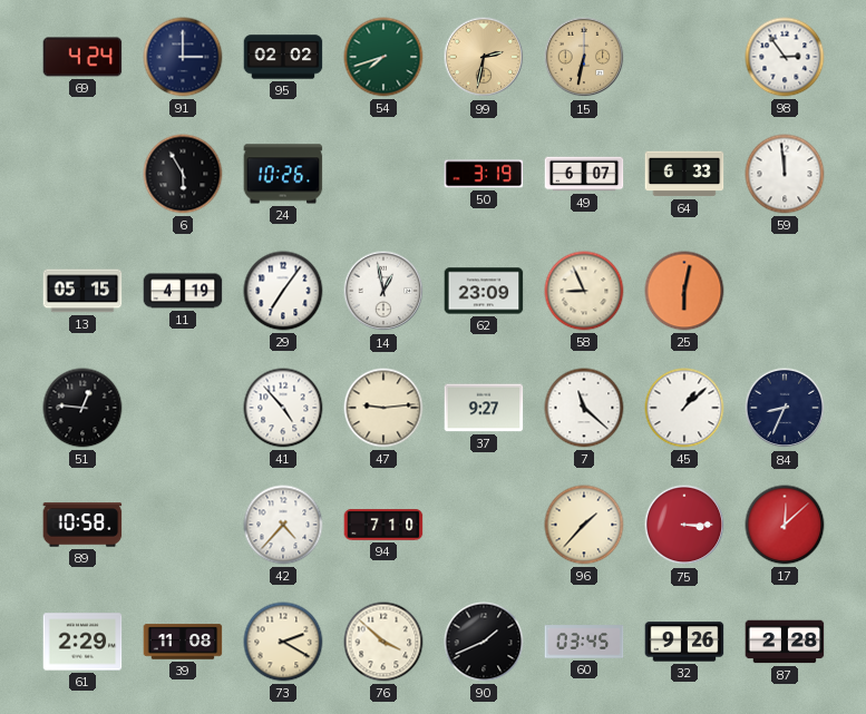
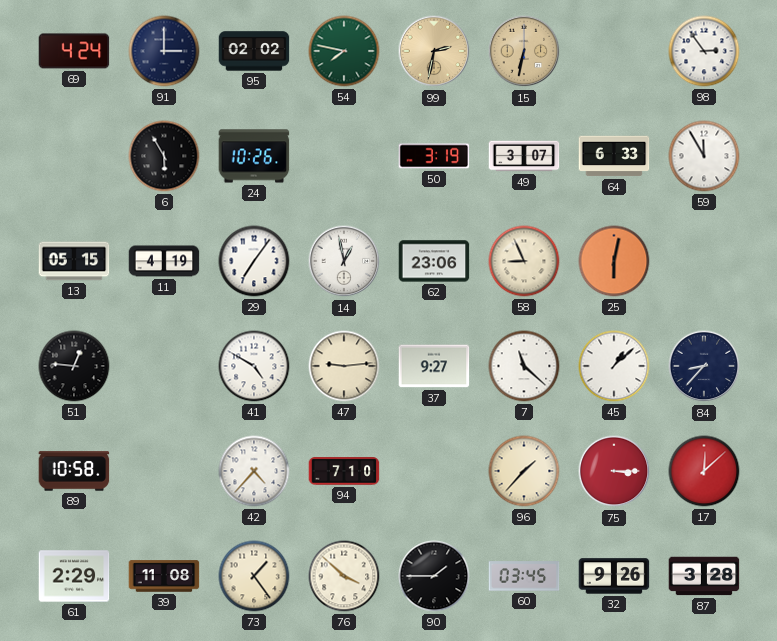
54: 7:42 -> 7:47 (344, 51)
49: 6:07 -> 3:07 (524, 156)
59: 11:59 -> 11:55 (704, 156)
62: 23:09 -> 23:06 (434, 261)
41: 4:53 -> 4:50 (254, 366)
84: 8:34 -> 8:37 (704, 366)
73: 2:20 -> 1:24 (254, 576)
90: 1:41 -> 1:45 (434, 576)
87: 2:28 -> 3:28 (704, 576)
